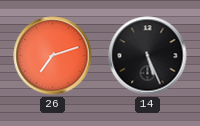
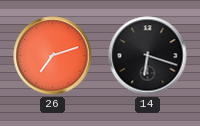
14: 5:26 -> 6:18 (148, 56)
